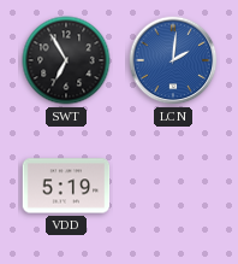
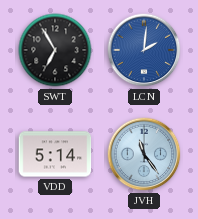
VDD: 5:19 -> 5:14 (55, 154)
JVH: none -> 11:24 (144, 154)
